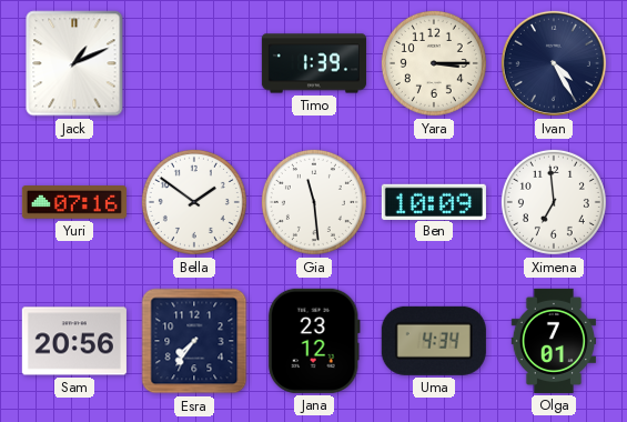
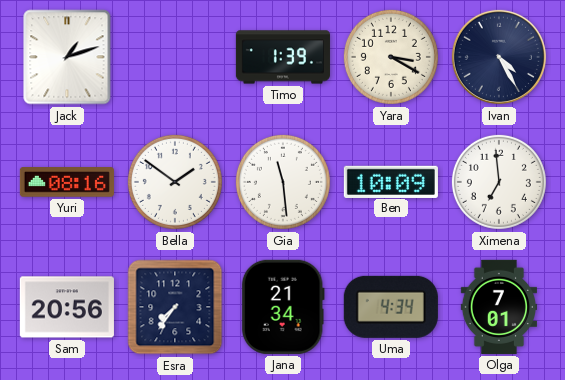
Jack: 1:11 -> 1:12 (67, 57)
Yara: 3:15 -> 3:20 (391, 57)
Yuri: 07:16 -> 08:16 (67, 182)
Jana: 23:12 -> 21:34 (283, 307)
